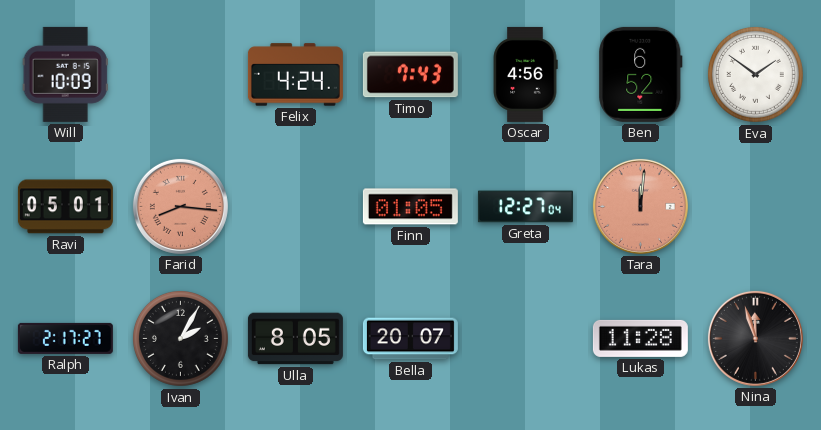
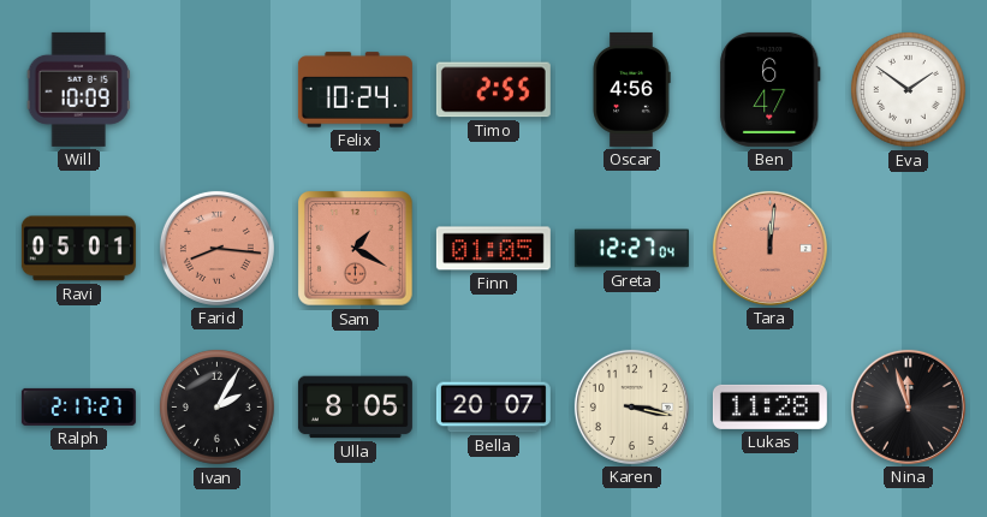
Felix: 4:24 -> 10:24 (355, 90)
Timo: 7:43 -> 2:55 (493, 90)
Ben: 6:52 -> 6:47 (771, 89)
Sam: none -> 1:20 (356, 249)
Karen: none -> 3:17 (631, 406)
